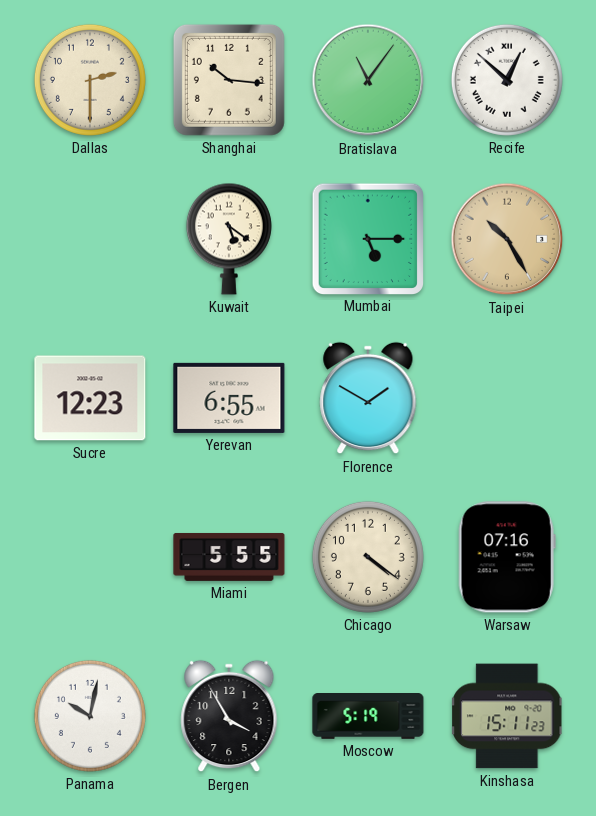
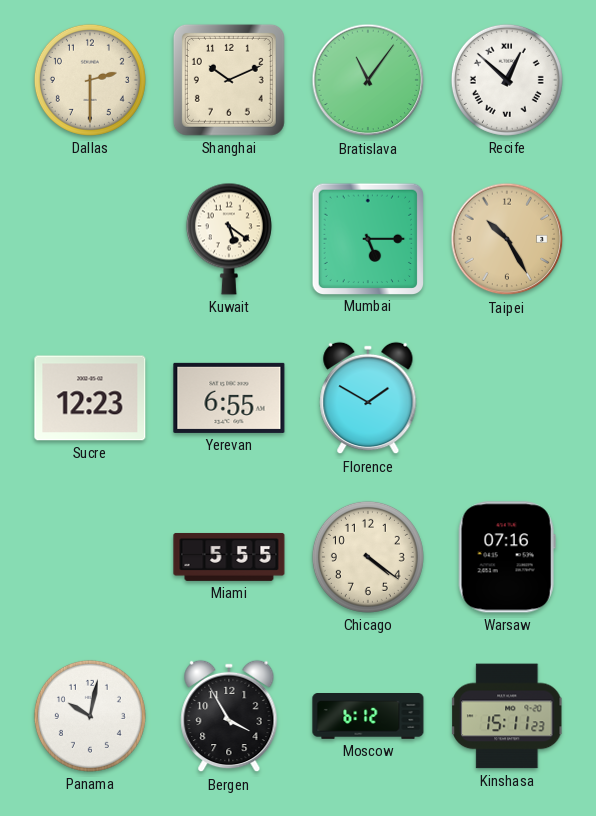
Shanghai: 10:16 -> 10:11 (229, 80)
Moscow: 5:19 -> 6:12 (368, 717)
